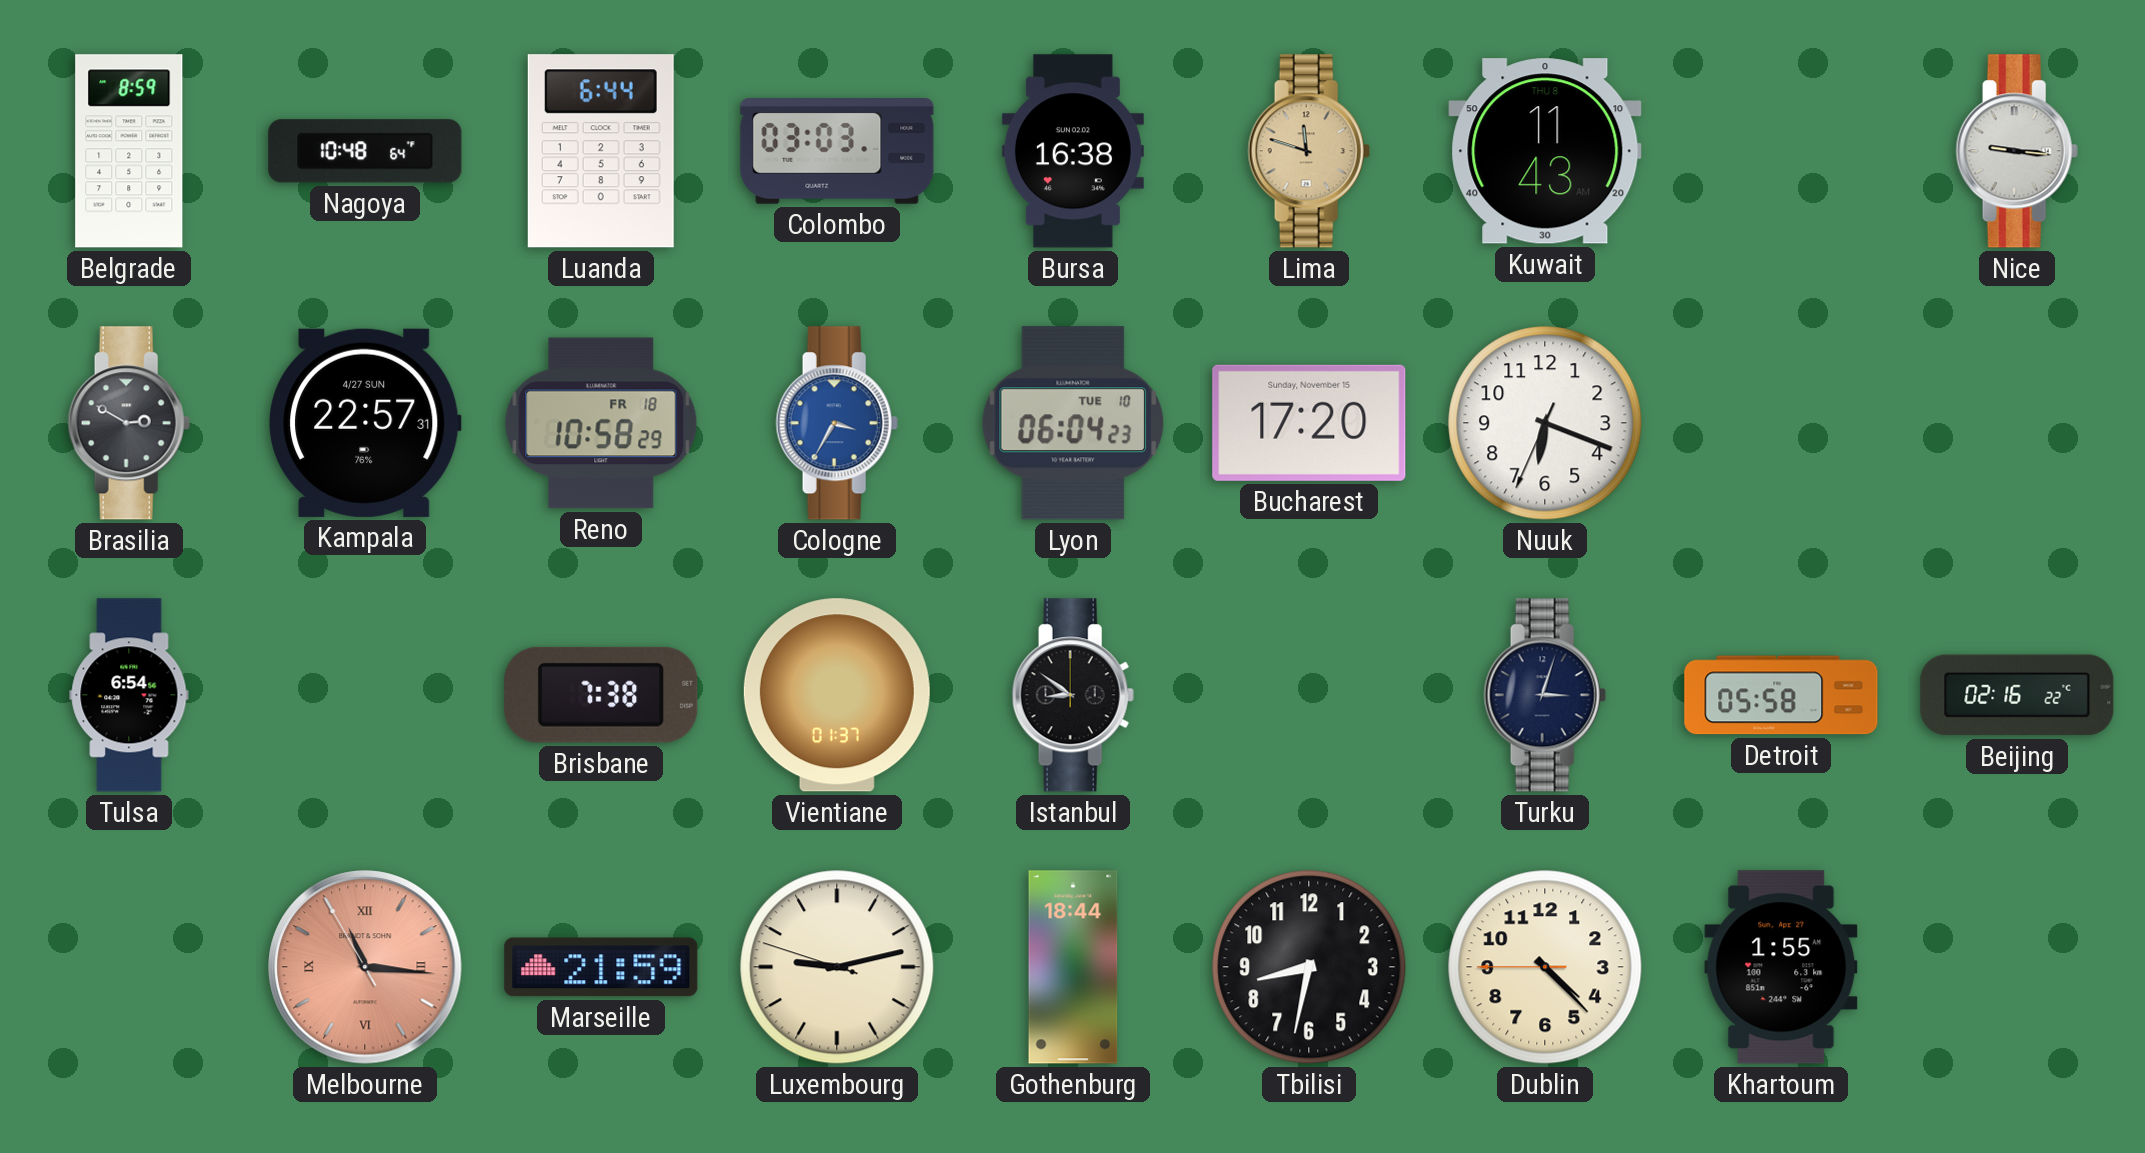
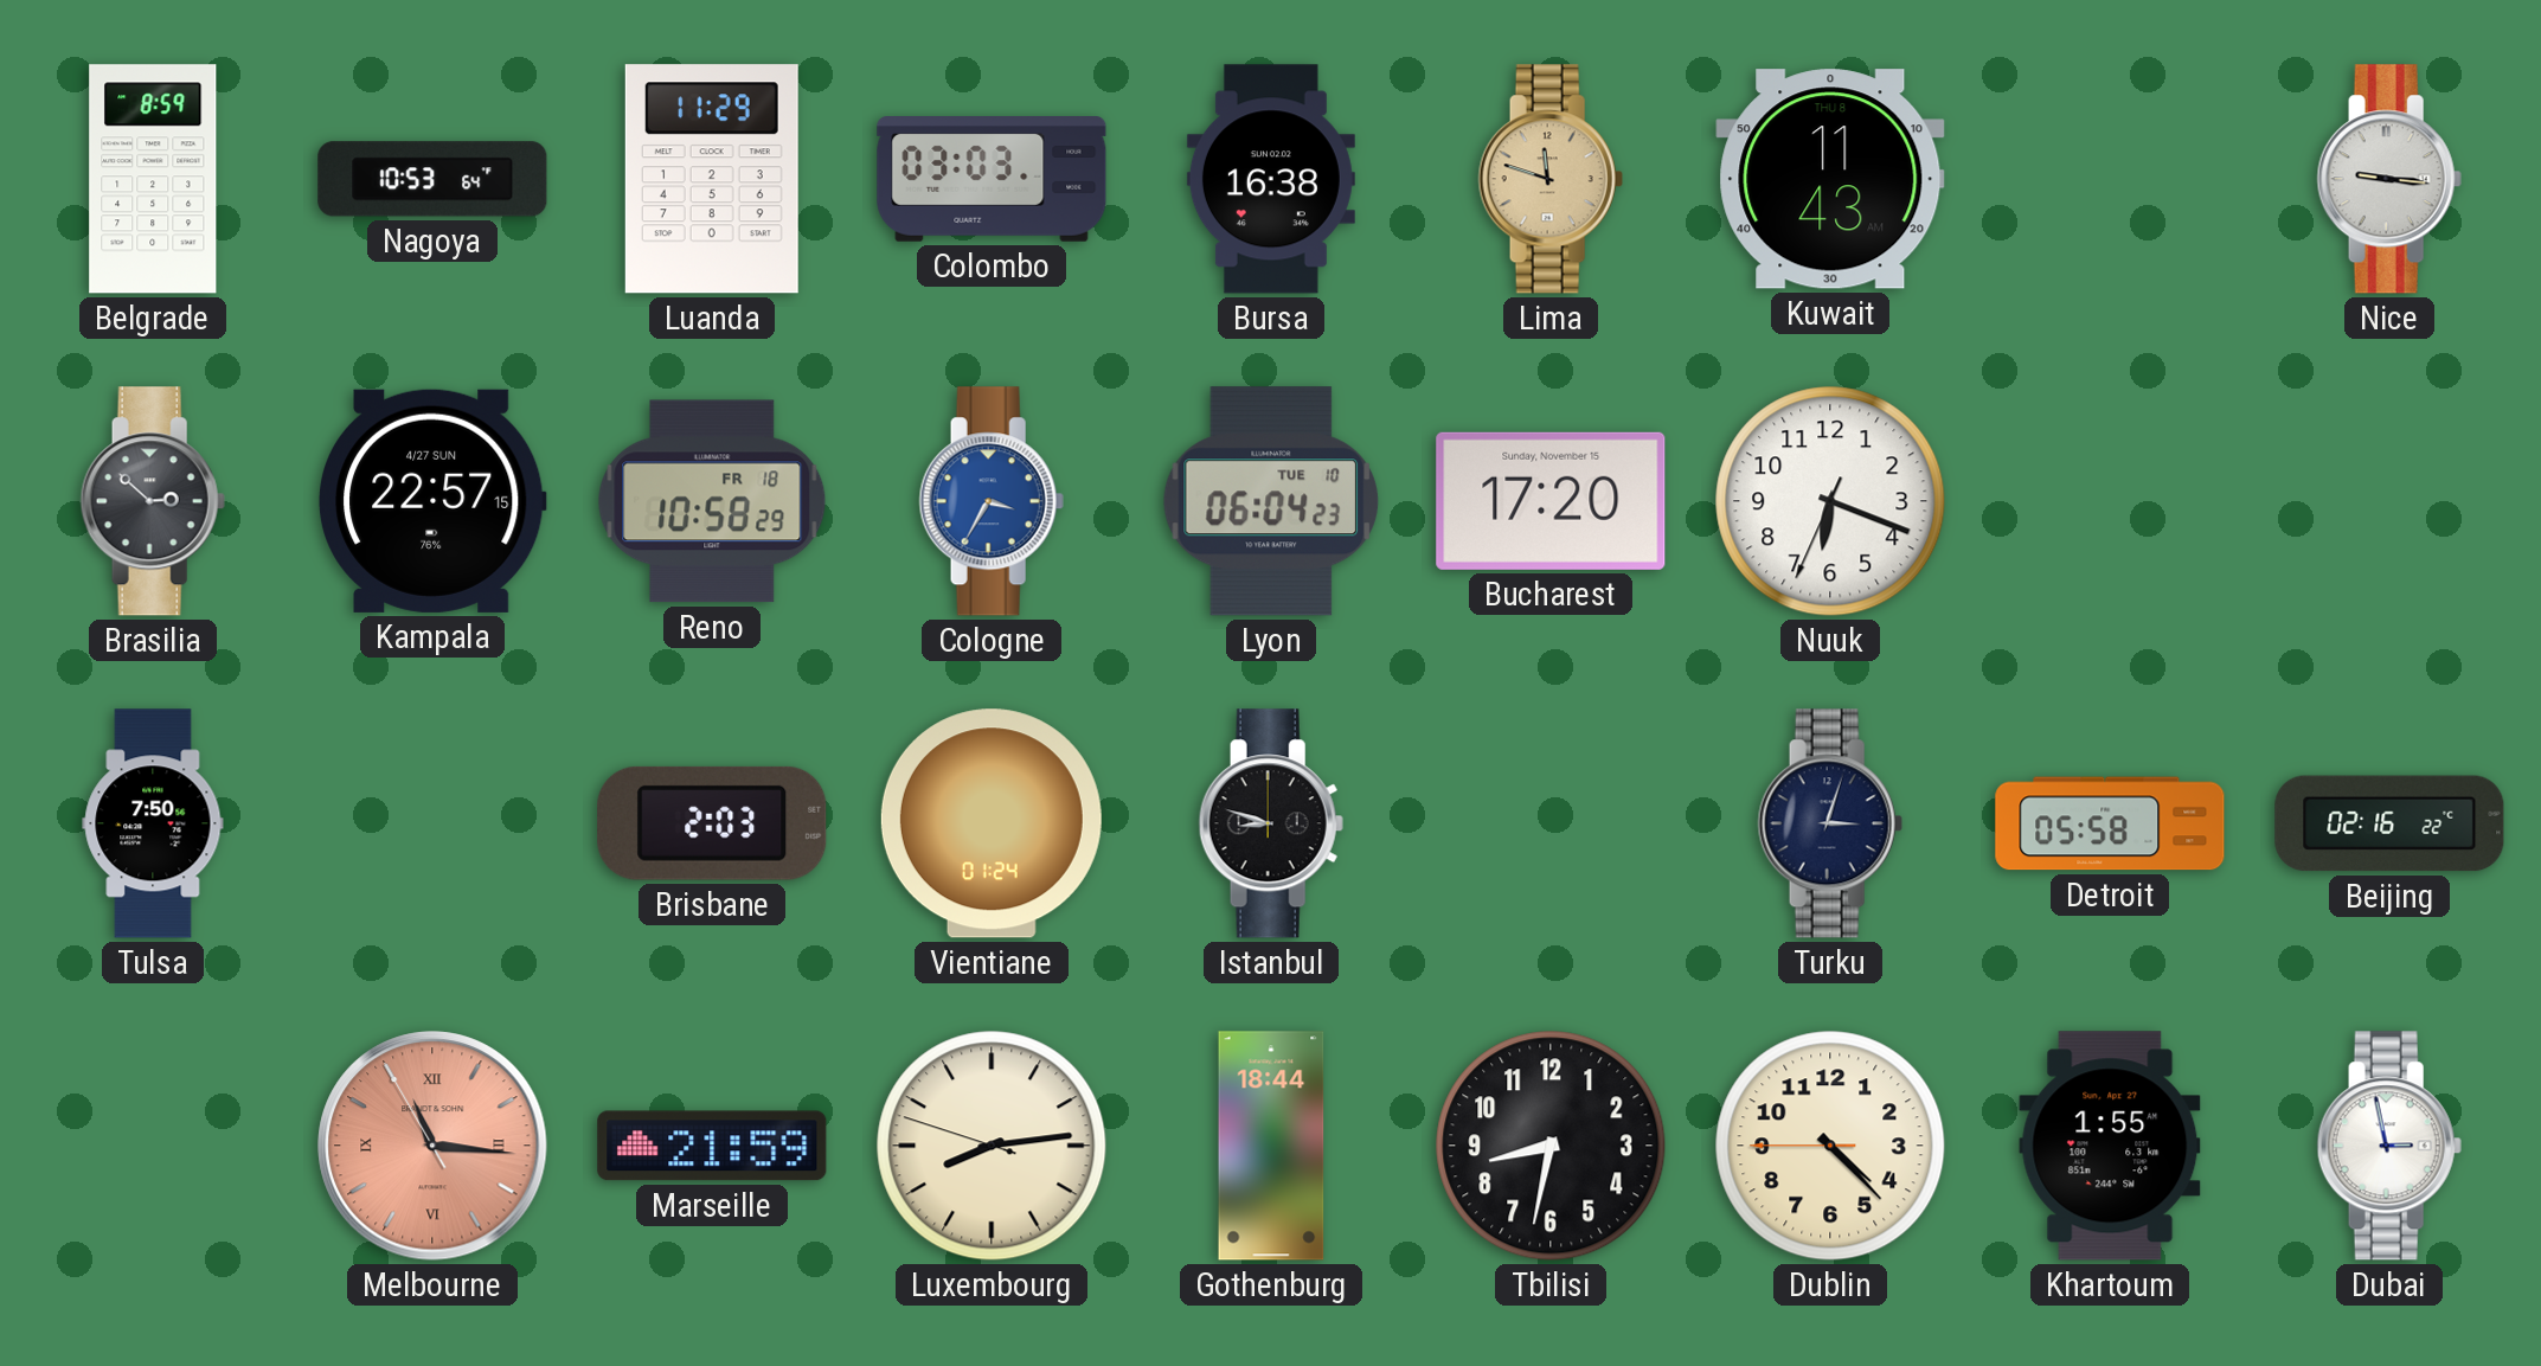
Nagoya: 10:48 -> 10:53 (432, 179)
Luanda: 6:44 -> 11:29 (712, 179)
Brasilia: 2:50 -> 2:52 (153, 501)
Kampala: 22:57:31 -> 22:57:15 (432, 501)
Tulsa: 6:54 -> 7:50 (153, 823)
Brisbane: 7:38 -> 2:03 (712, 823)
Vientiane: 01:37 -> 01:24 (992, 823)
Istanbul: 8:51 -> 8:48 (1271, 823)
Luxembourg: 9:12 -> 8:13 (992, 1146)
Dubai: none -> 2:58 (2389, 1146)
